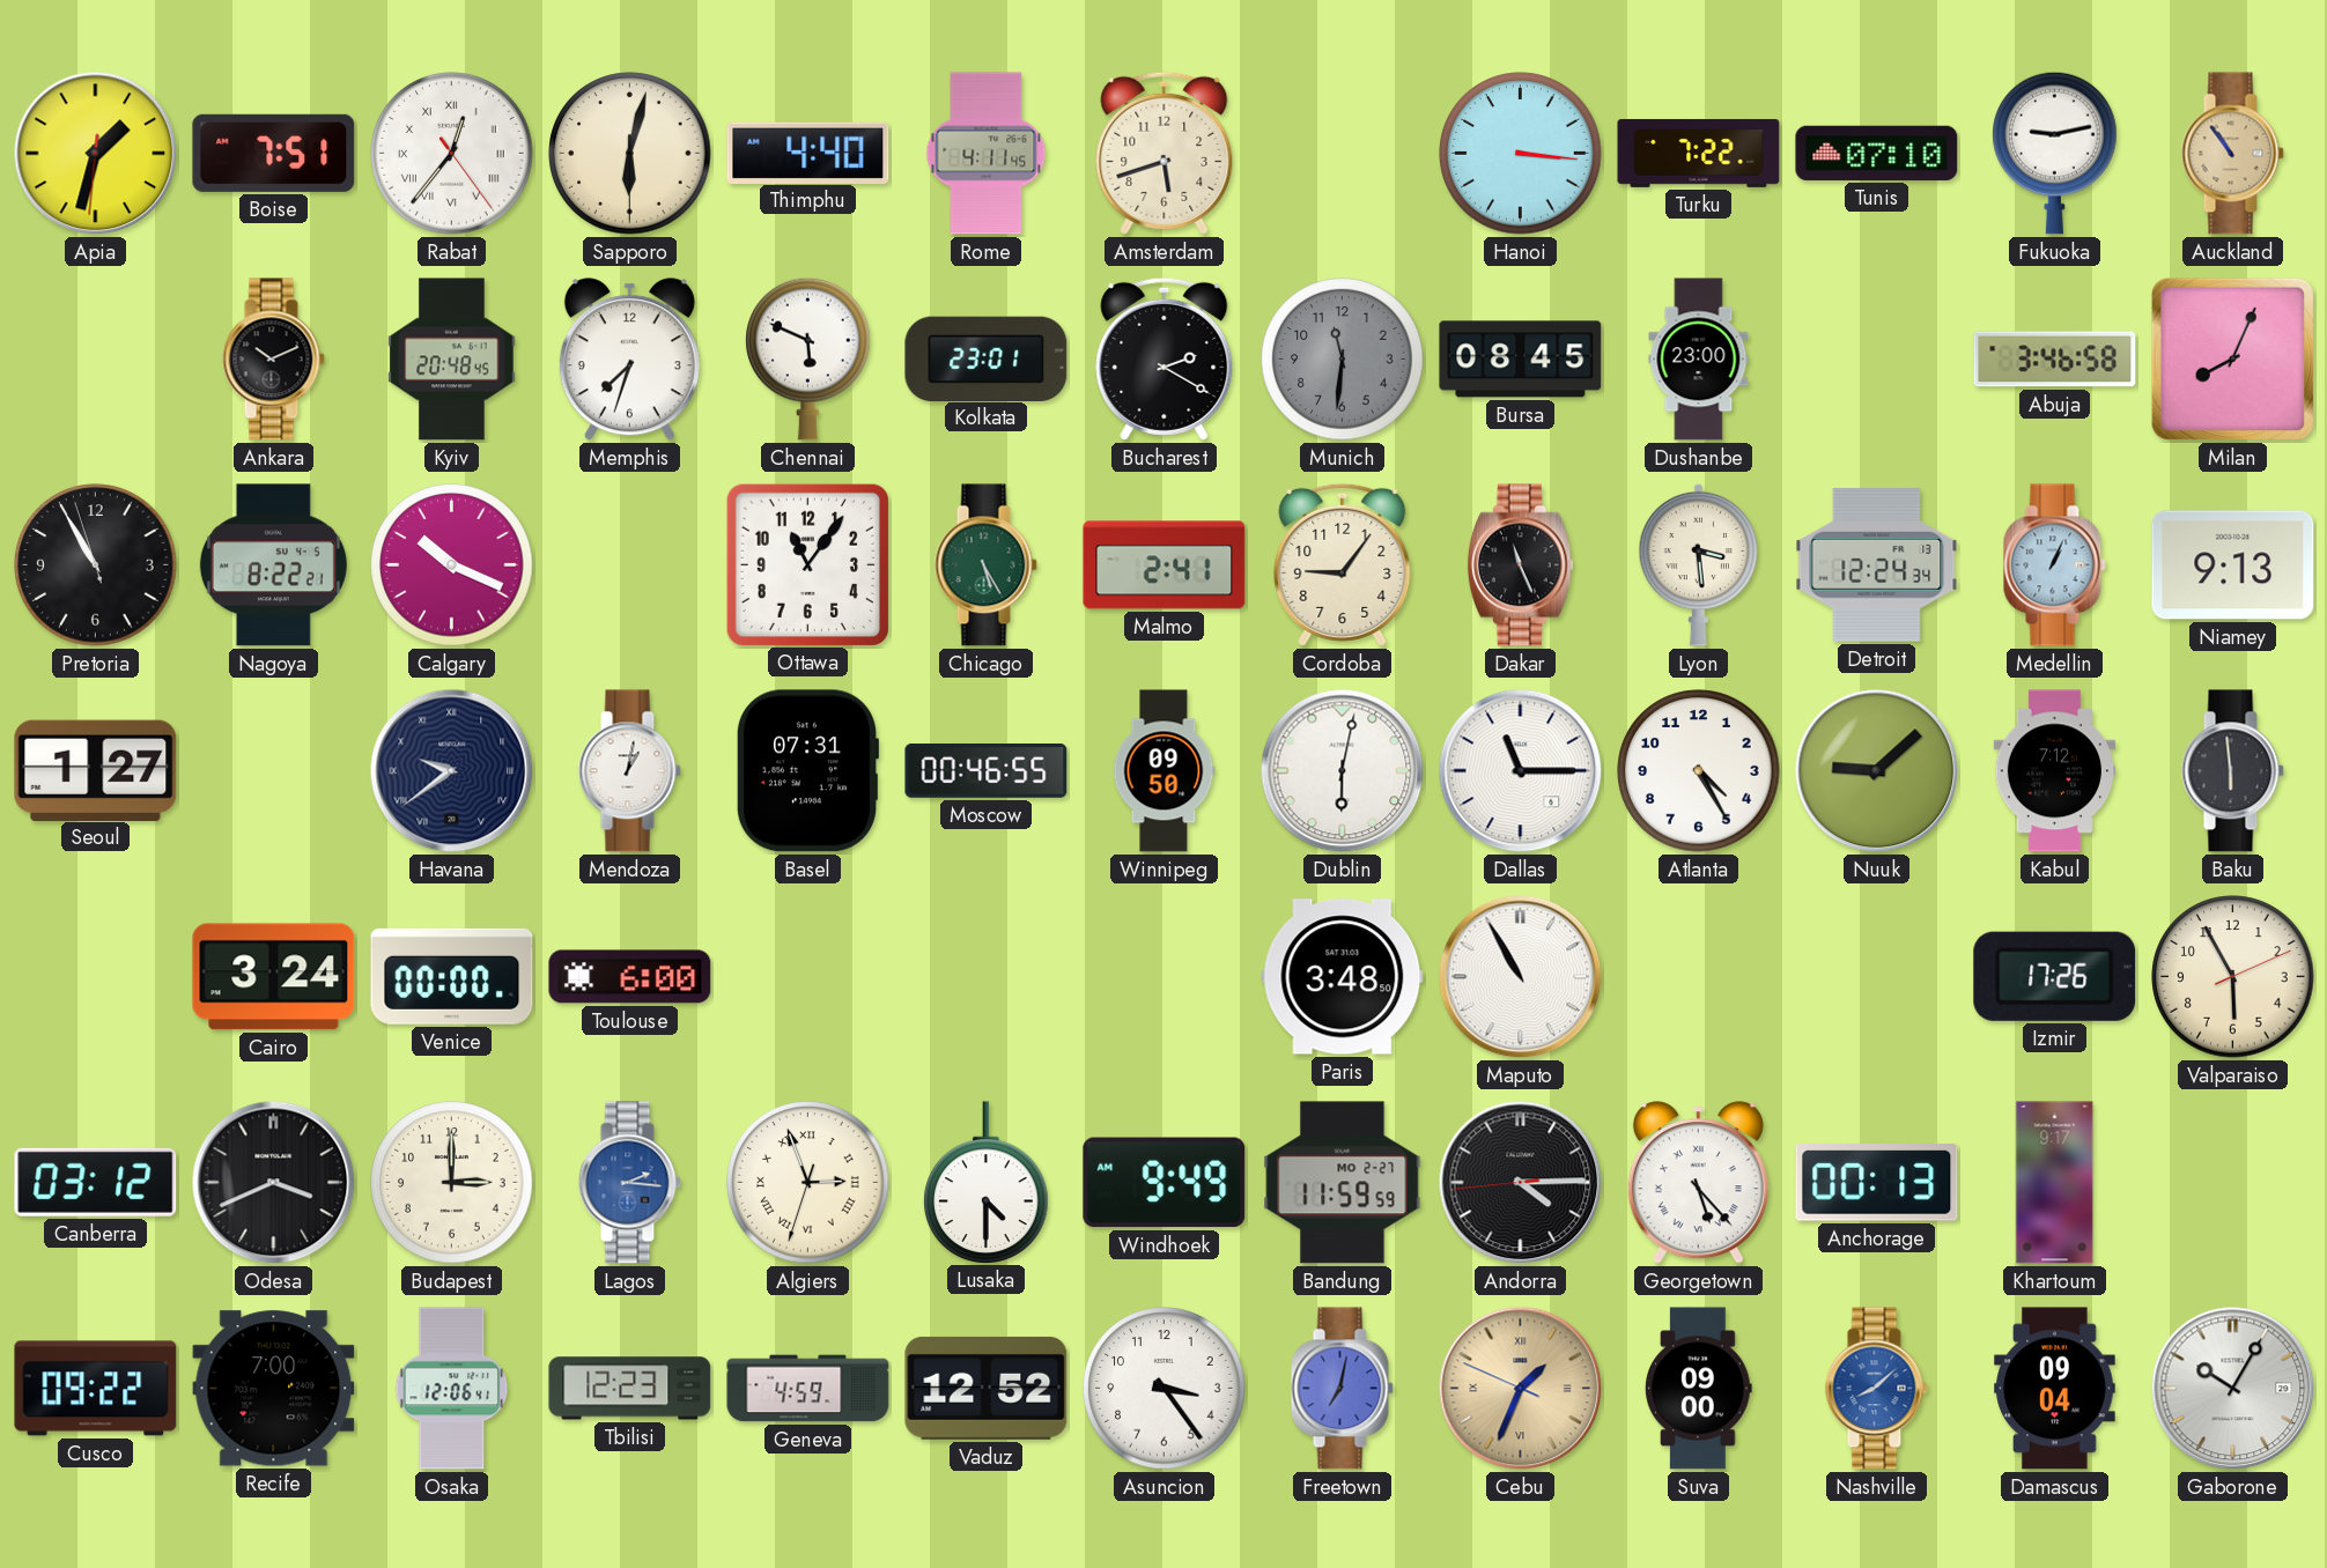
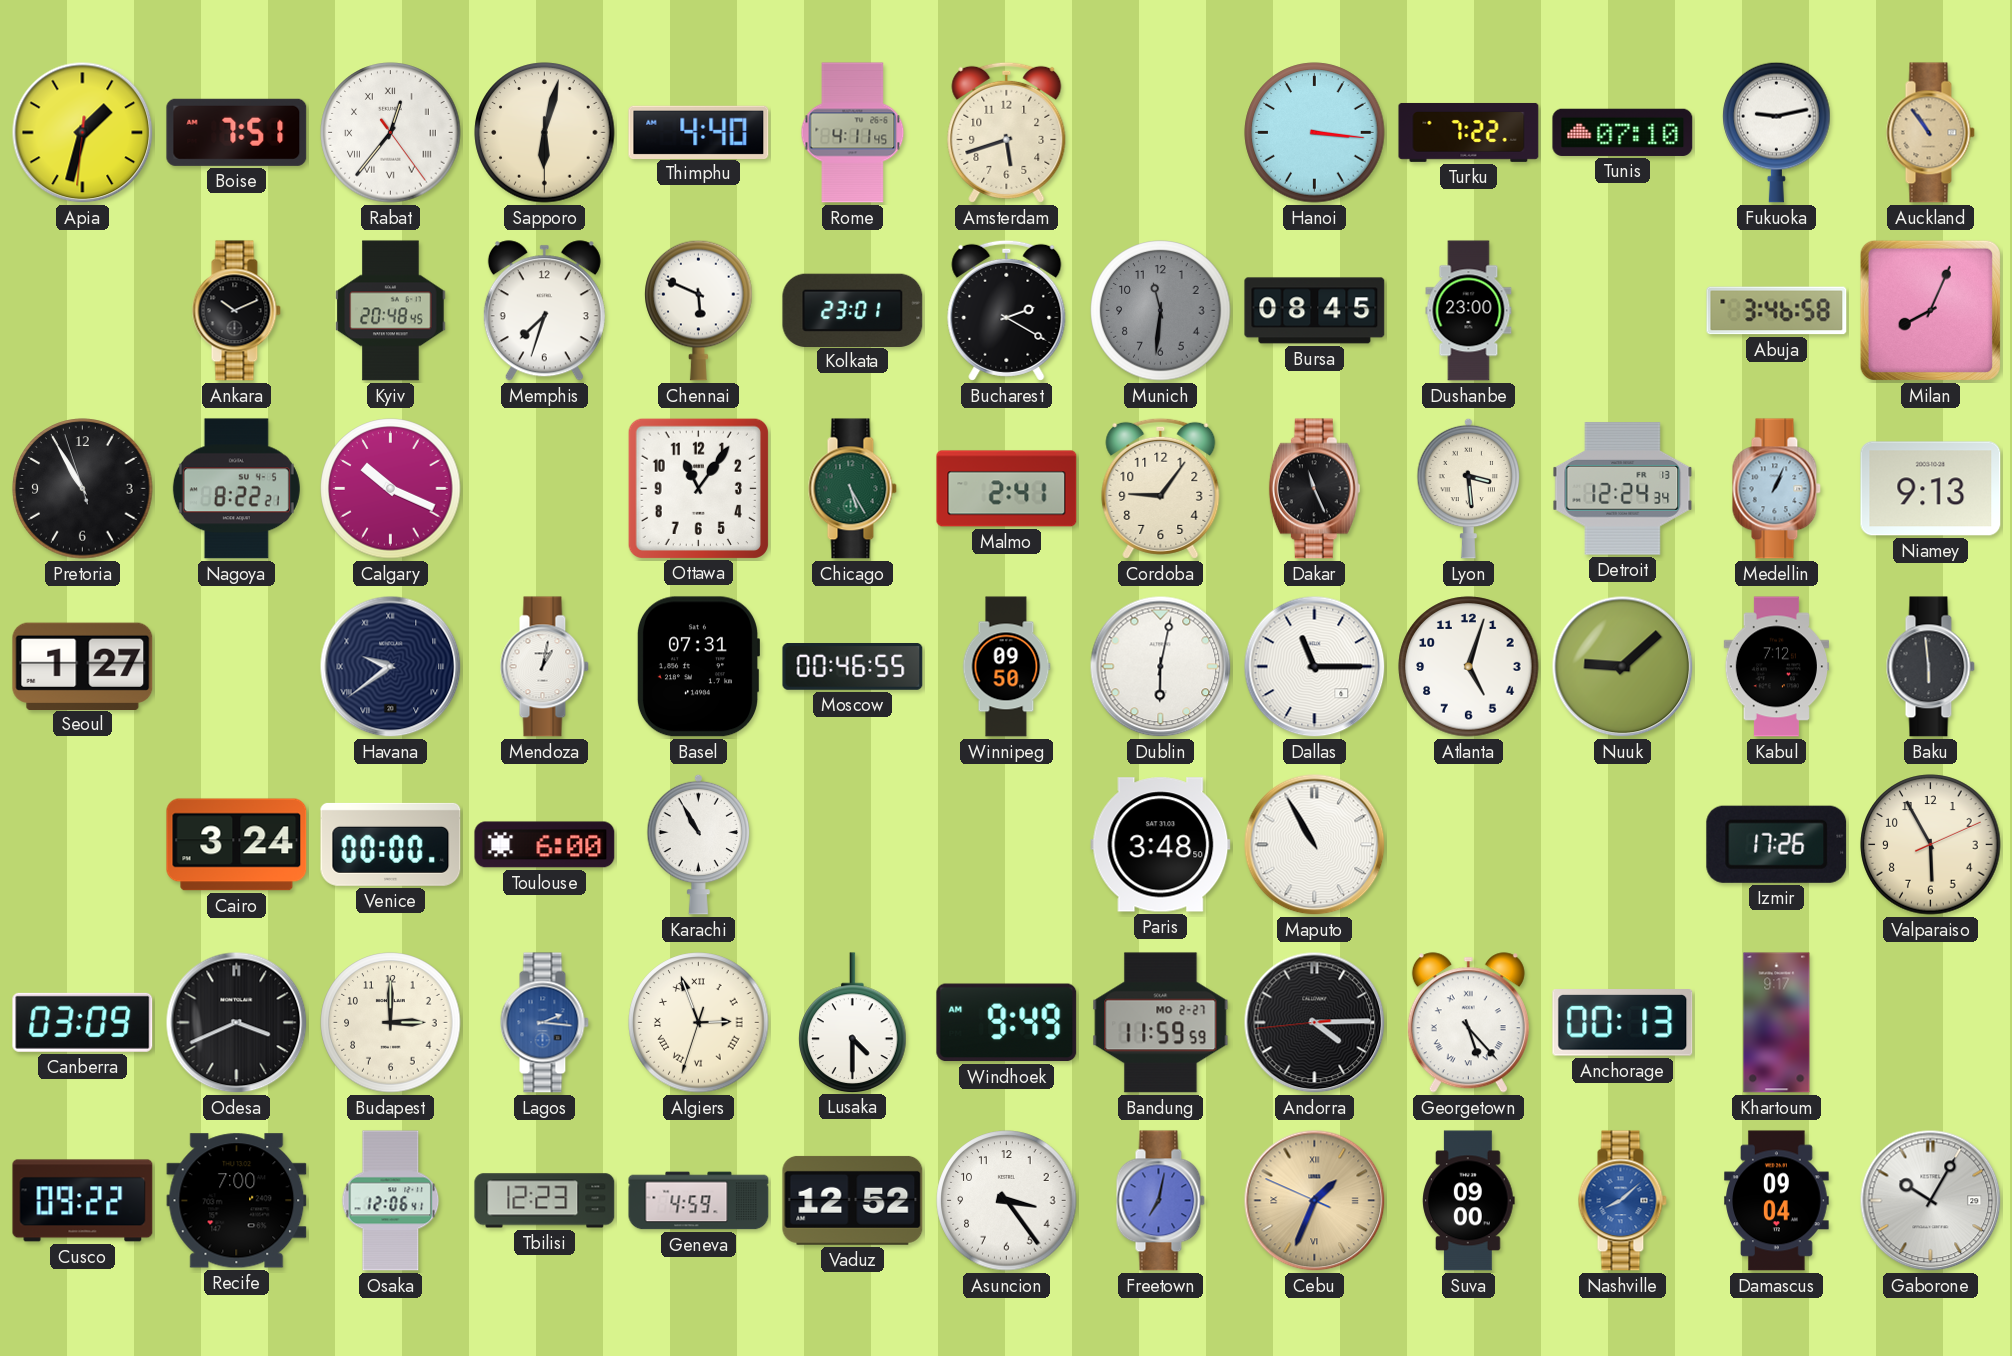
Atlanta: 4:25 -> 5:03 (1469, 667)
Karachi: none -> 10:55 (699, 844)
Canberra: 03:12 -> 03:09 (83, 1022)
